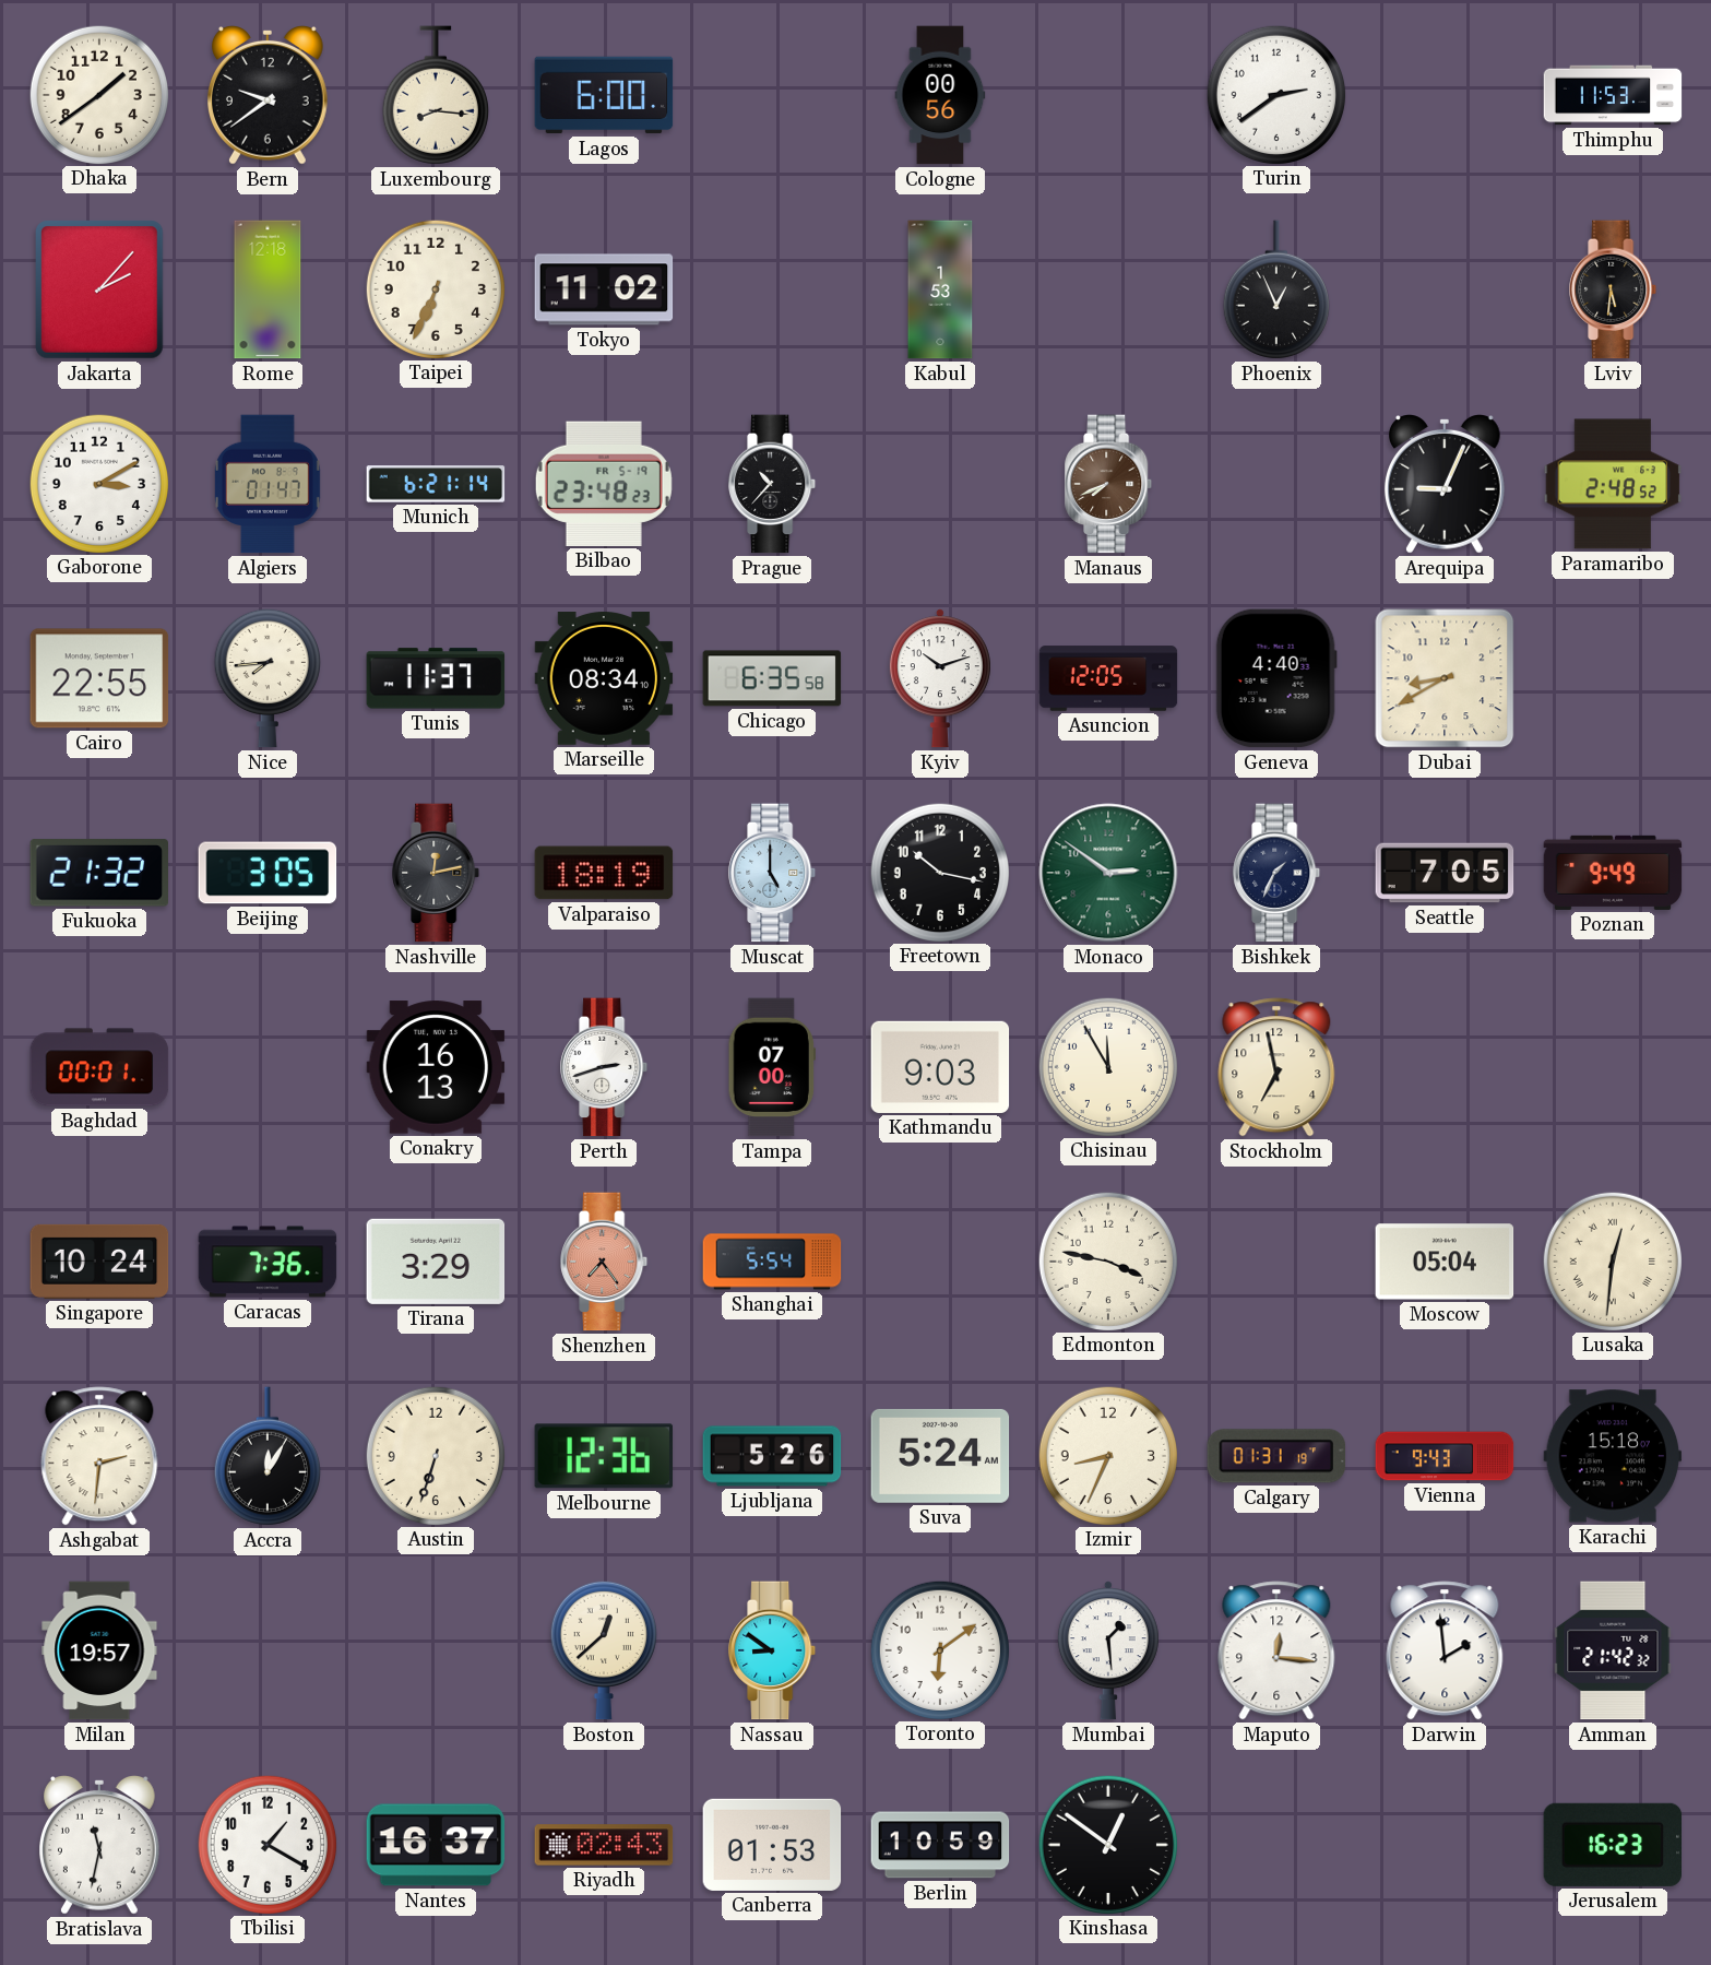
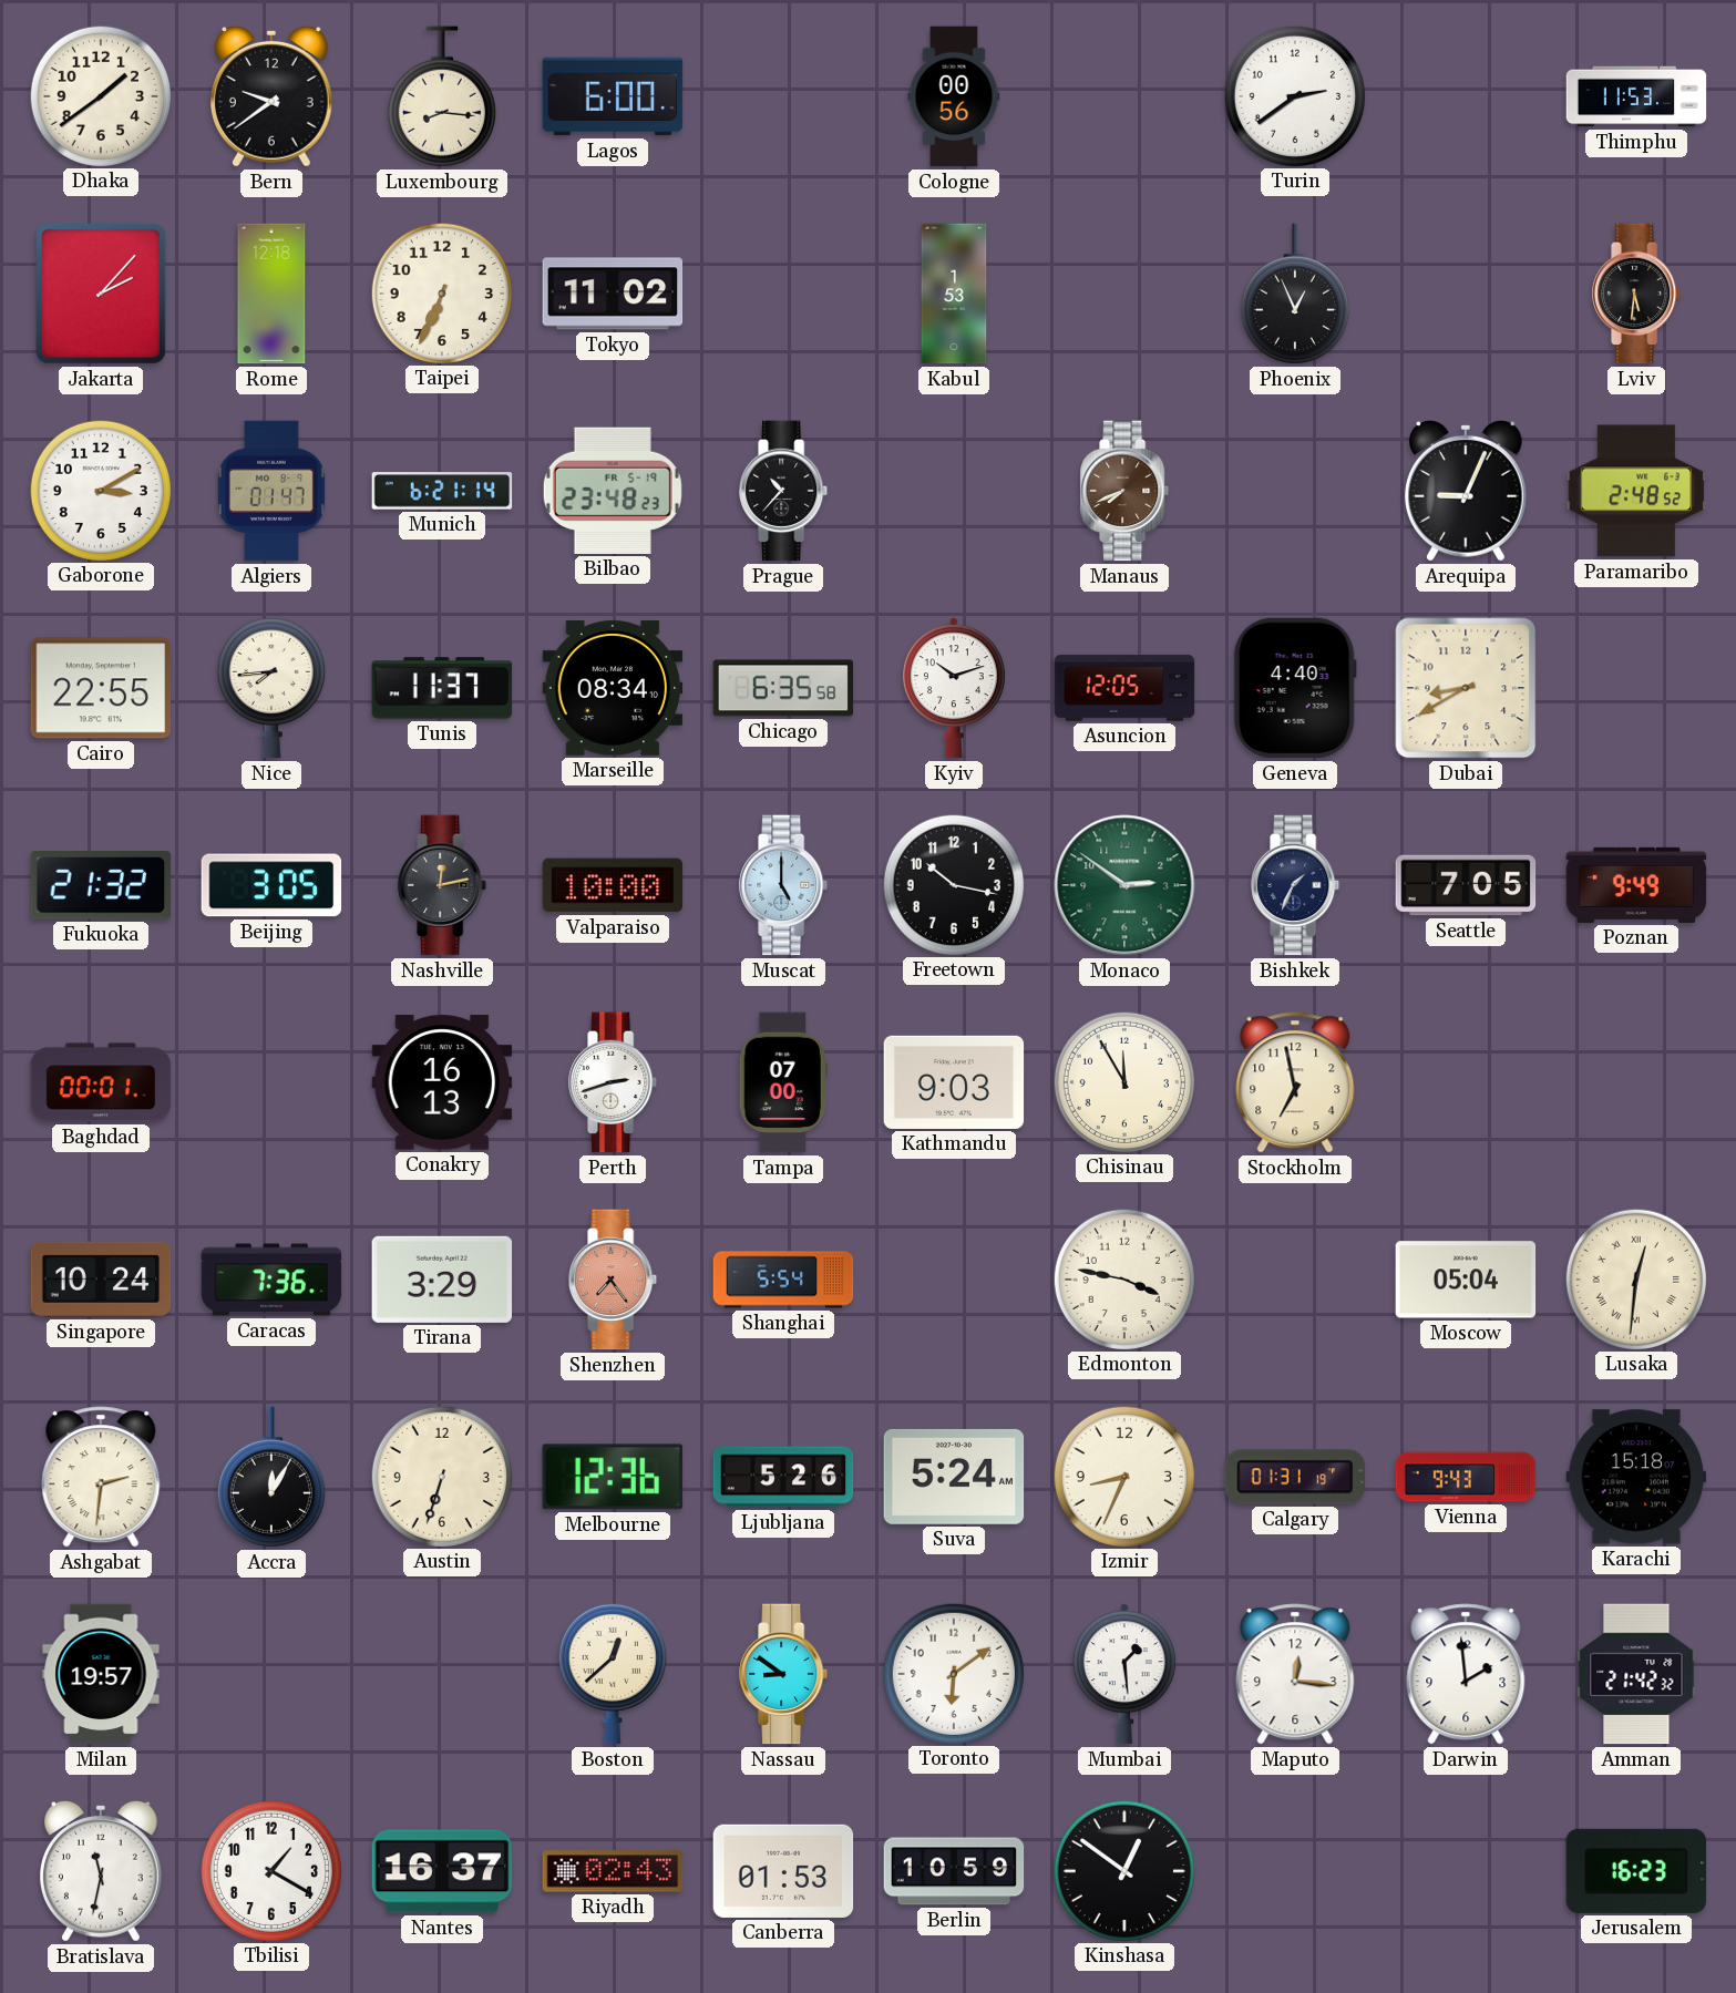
Valparaiso: 18:19 -> 10:00 (613, 885)
